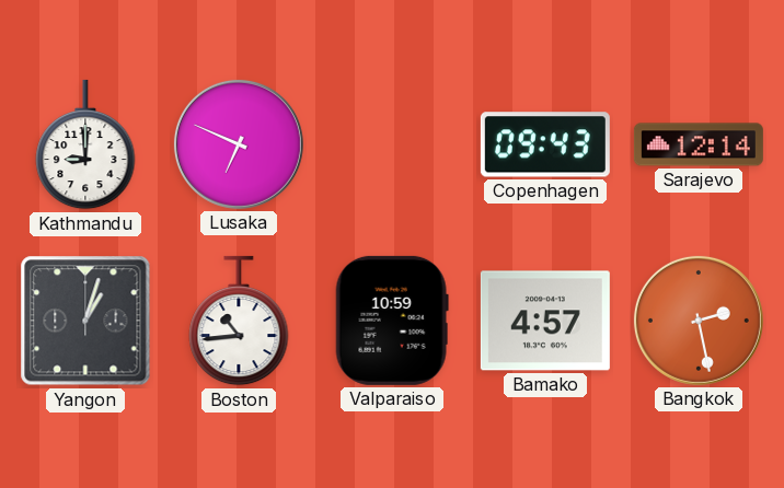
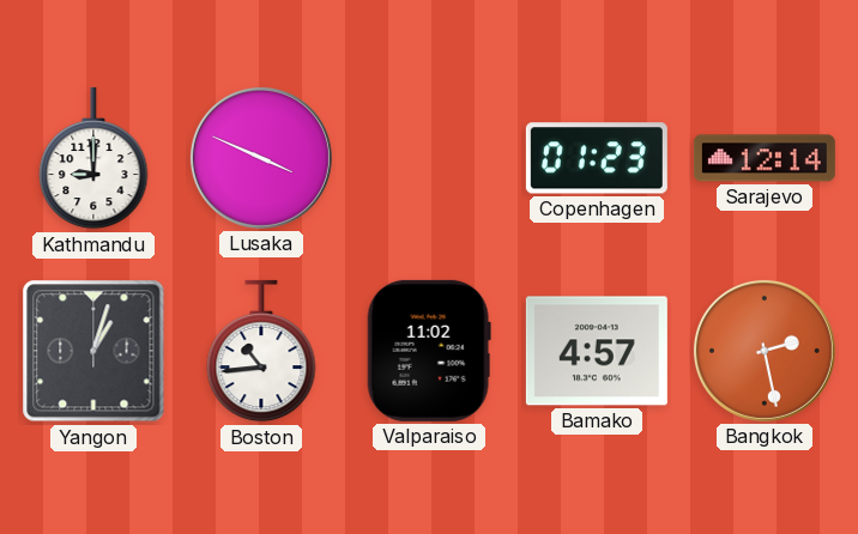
Lusaka: 6:49 -> 3:49 (261, 158)
Copenhagen: 09:43 -> 01:23 (597, 158)
Valparaiso: 10:59 -> 11:02 (429, 351)
